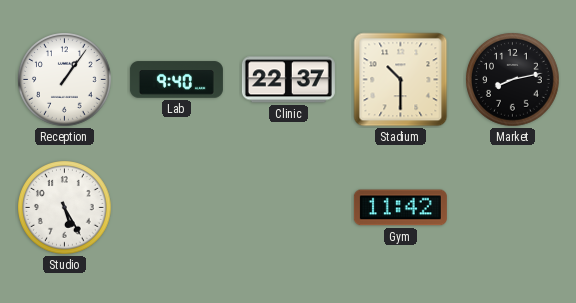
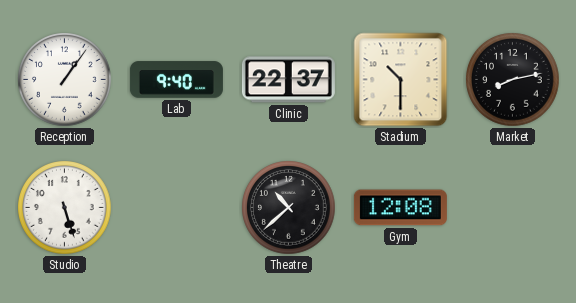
Studio: 5:25 -> 5:27 (65, 208)
Theatre: none -> 10:38 (289, 208)
Gym: 11:42 -> 12:08 (400, 208)
